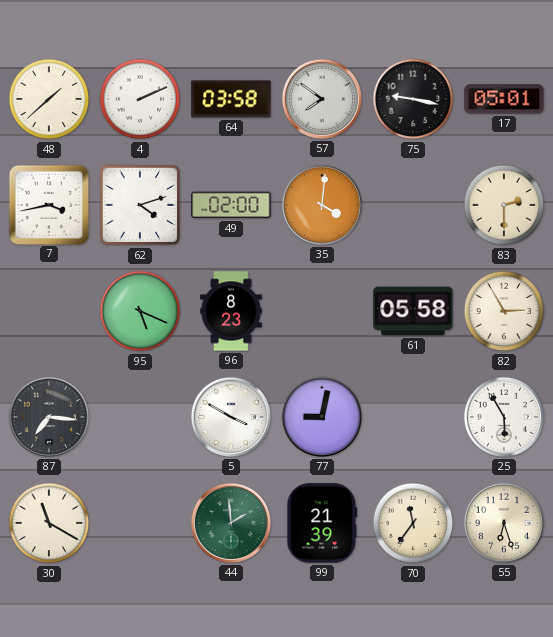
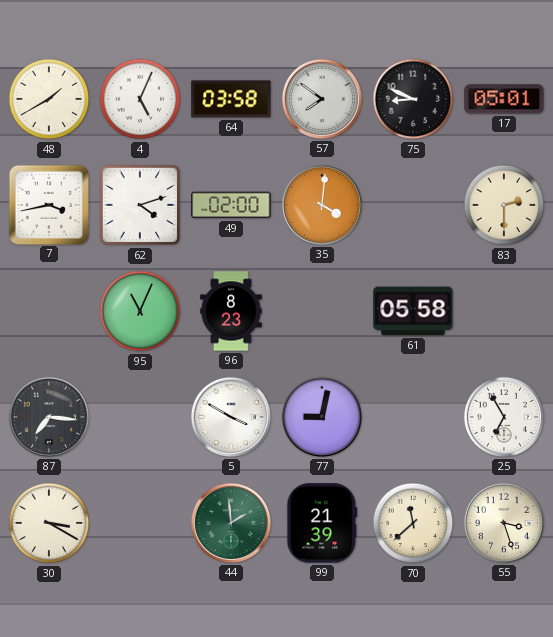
48: 1:38 -> 1:40 (49, 99)
4: 2:11 -> 5:04 (140, 99)
75: 9:17 -> 8:49 (413, 99)
95: 5:19 -> 11:04 (140, 311)
82: 2:55 -> none (504, 311)
25: 5:55 -> 6:55 (504, 417)
30: 11:20 -> 3:20 (49, 523)
70: 11:36 -> 11:38 (413, 523)
55: 6:27 -> 3:27 (504, 523)
